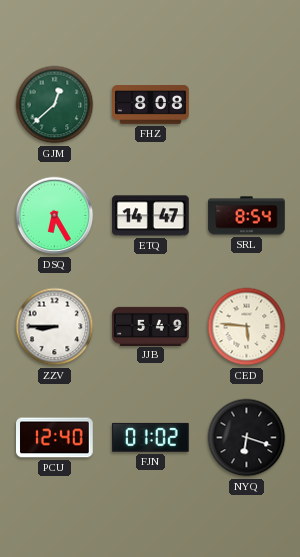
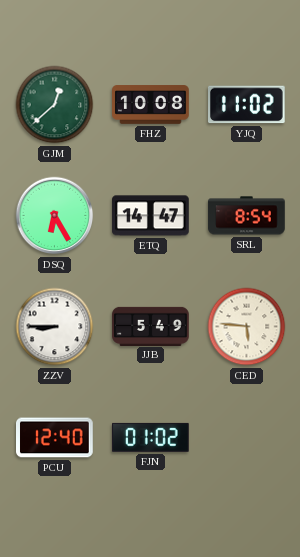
FHZ: 8:08 -> 10:08 (151, 105)
YJQ: none -> 11:02 (247, 105)
NYQ: 6:18 -> none (247, 438)
